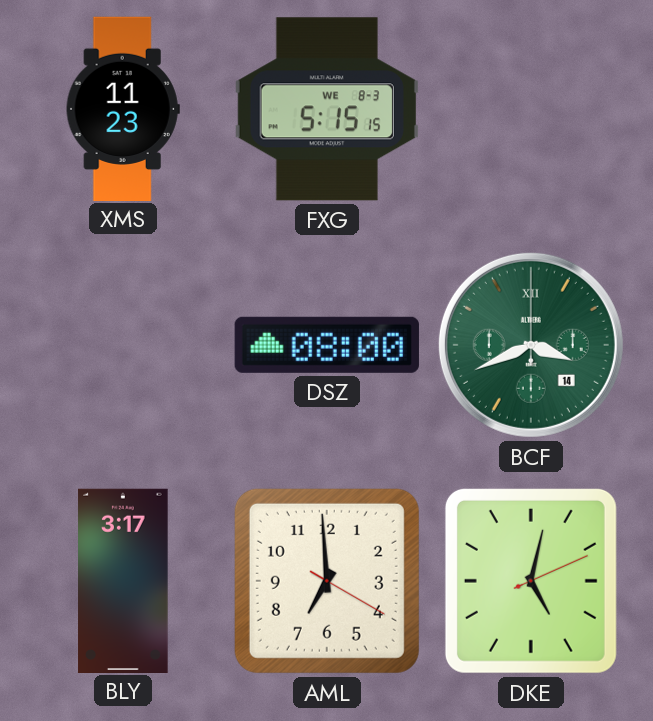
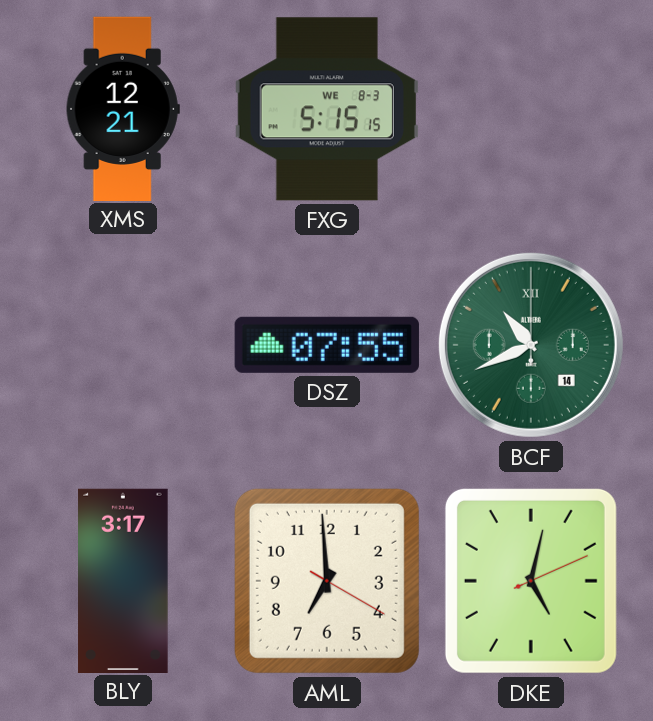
XMS: 11:23 -> 12:21 (123, 108)
DSZ: 08:00 -> 07:55 (327, 345)
BCF: 3:41 -> 10:41 (531, 345)
